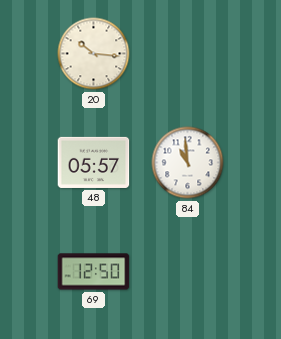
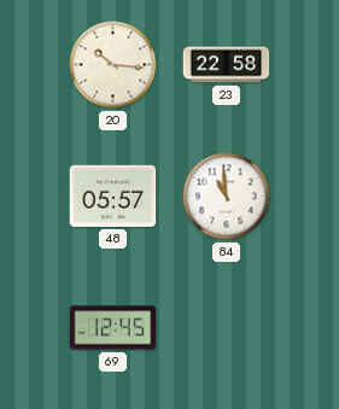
23: none -> 22:58 (227, 65)
69: 12:50 -> 12:45 (113, 328)
